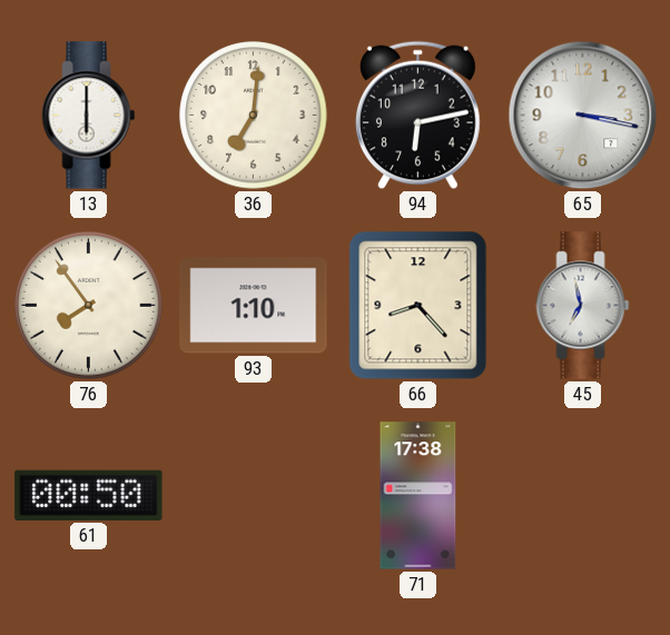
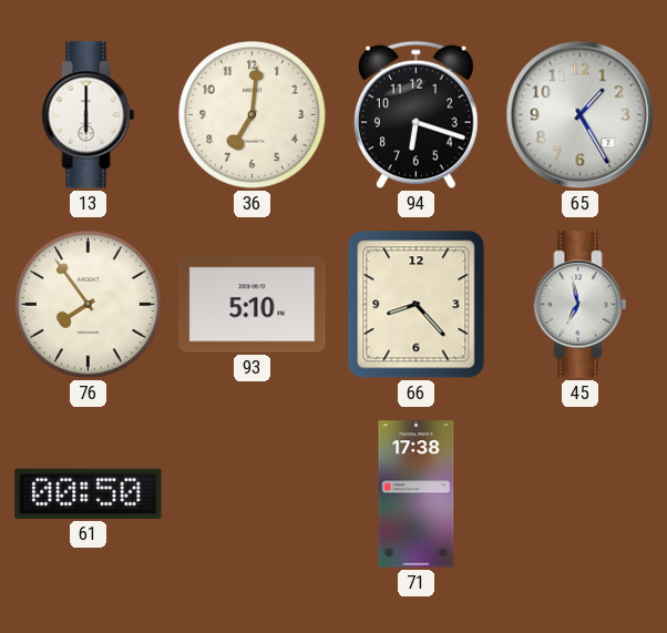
94: 6:13 -> 6:18 (415, 115)
65: 3:17 -> 1:25 (581, 115)
93: 1:10 -> 5:10 (253, 305)
